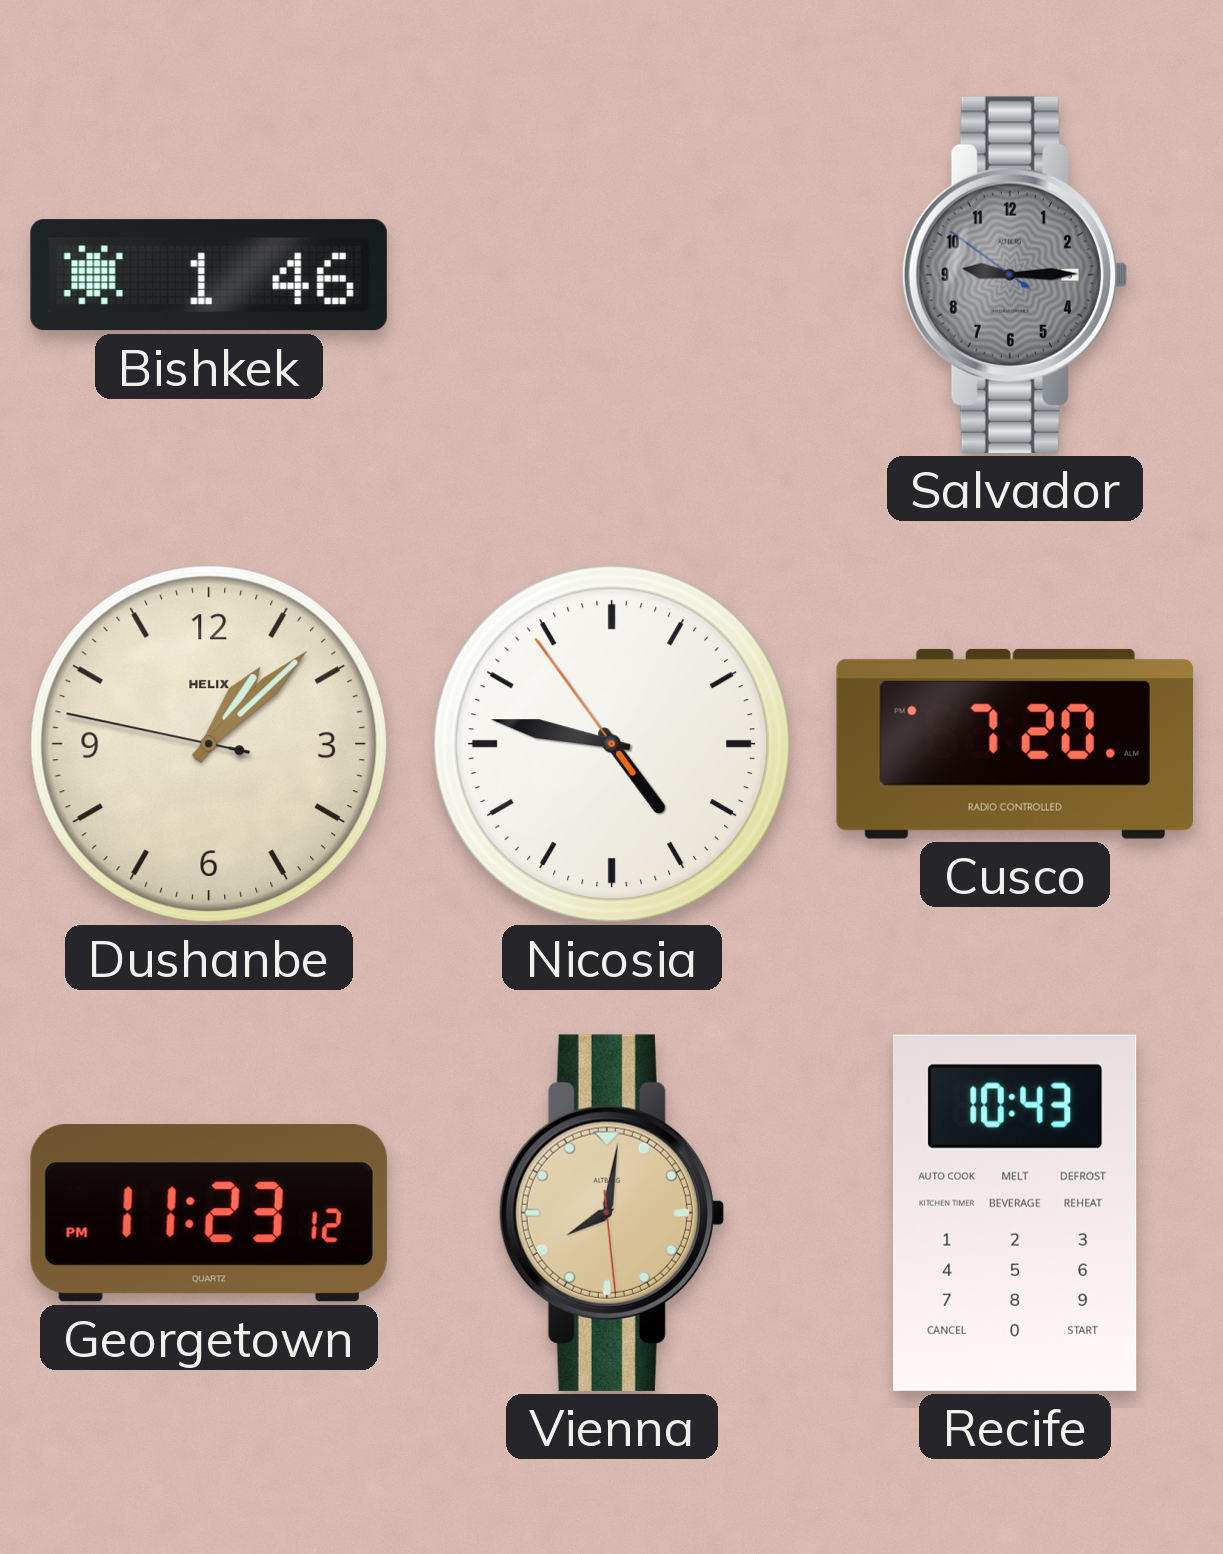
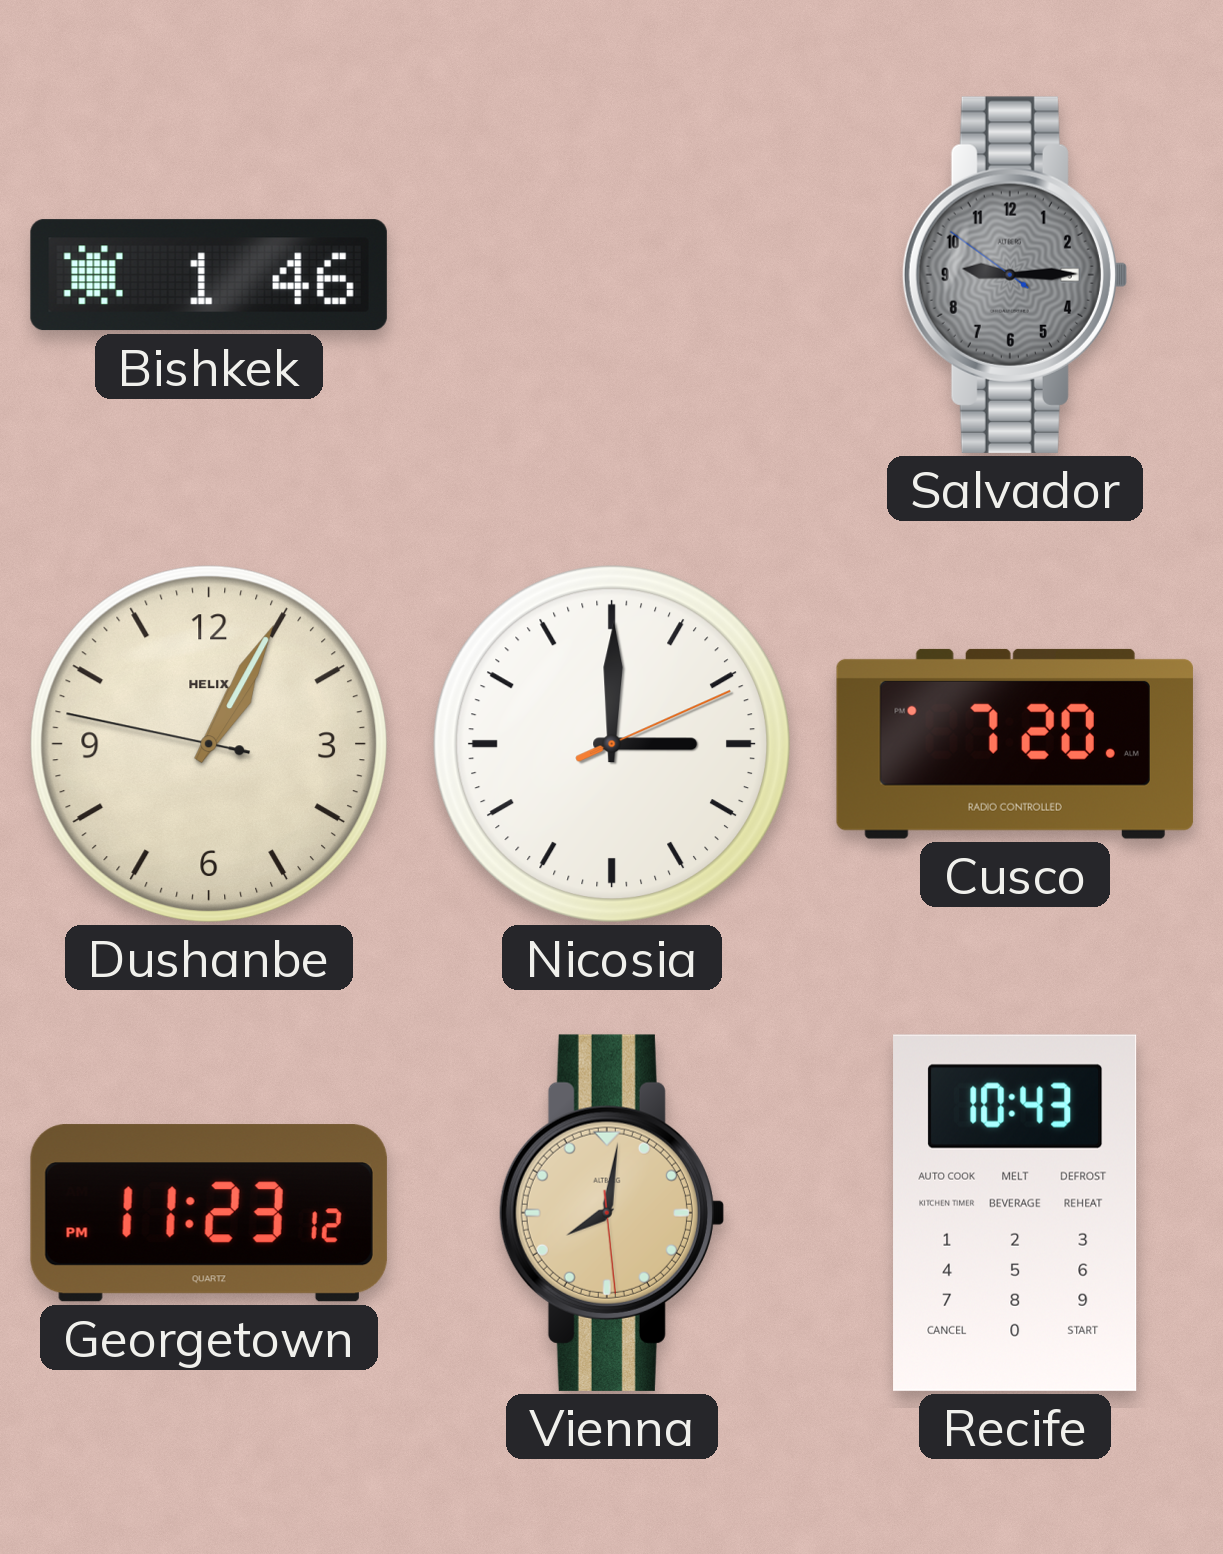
Dushanbe: 1:07 -> 1:04 (209, 744)
Nicosia: 4:46 -> 3:00 (612, 744)
